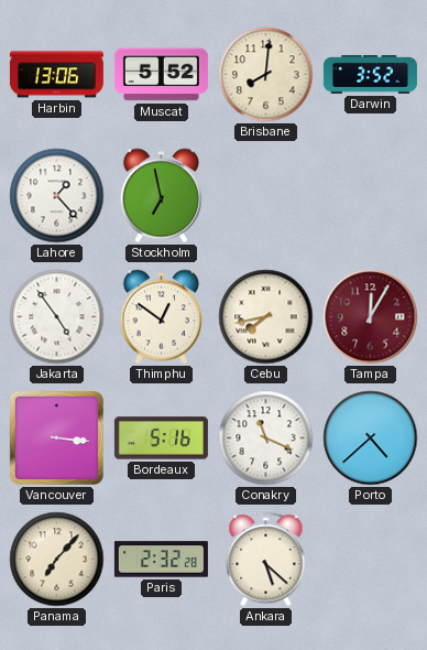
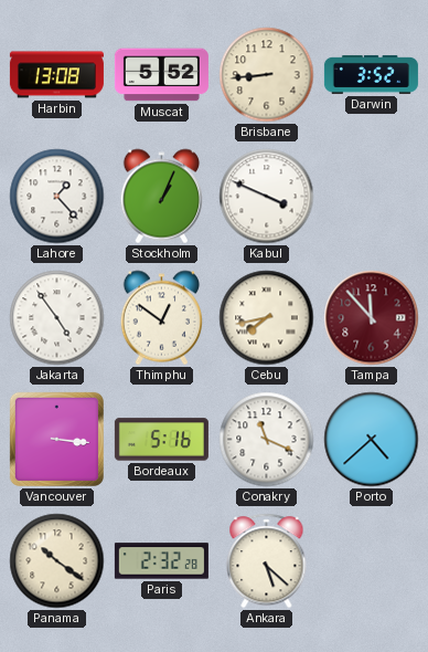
Harbin: 13:06 -> 13:08 (56, 75)
Brisbane: 8:01 -> 8:44 (267, 75)
Stockholm: 6:58 -> 1:04 (161, 197)
Kabul: none -> 3:49 (267, 197)
Tampa: 12:05 -> 11:53 (372, 318)
Panama: 7:07 -> 10:21 (57, 561)
